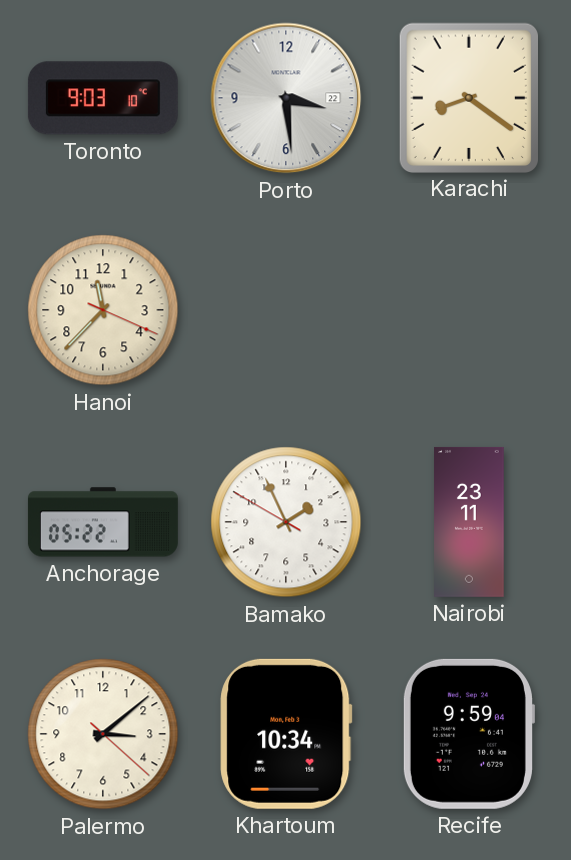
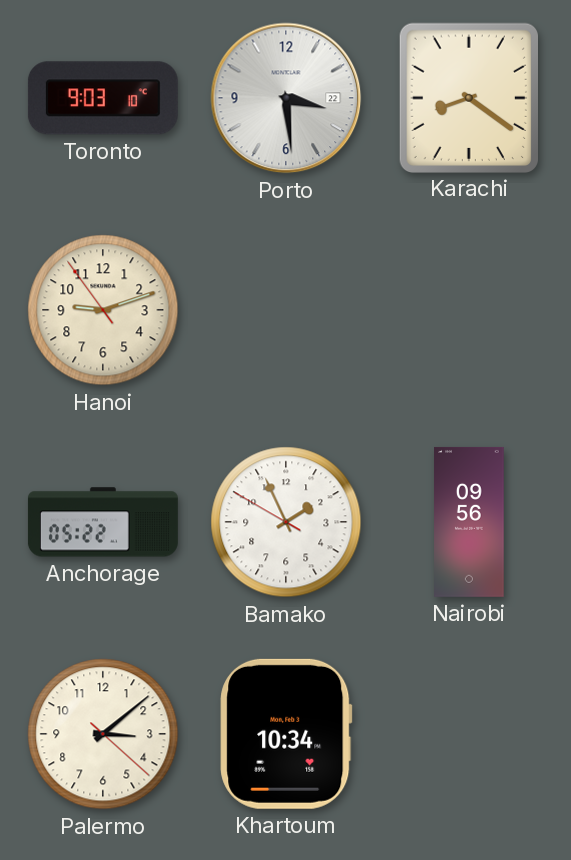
Hanoi: 11:37 -> 9:11 (103, 310)
Nairobi: 23:11 -> 09:56 (469, 522)
Recife: 9:59 -> none (468, 734)
